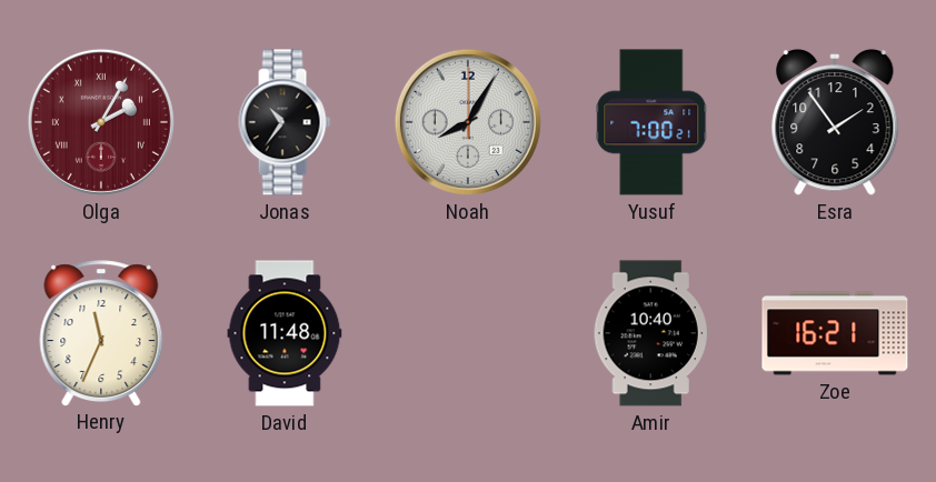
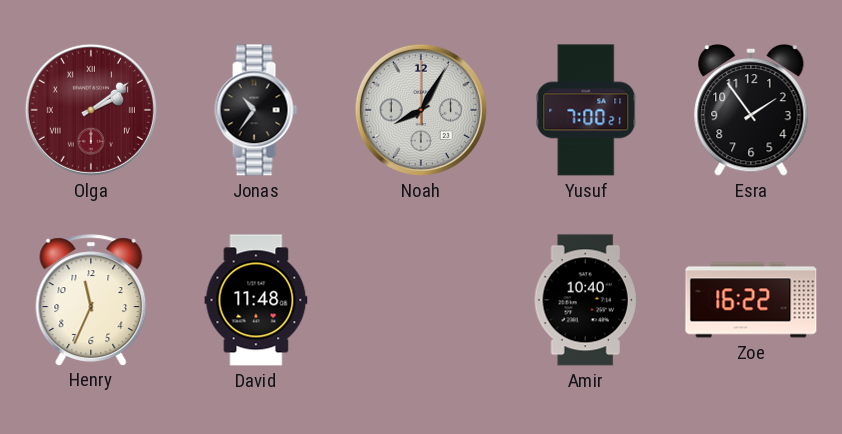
Olga: 2:05 -> 2:09 (91, 110)
Zoe: 16:21 -> 16:22 (751, 300)
